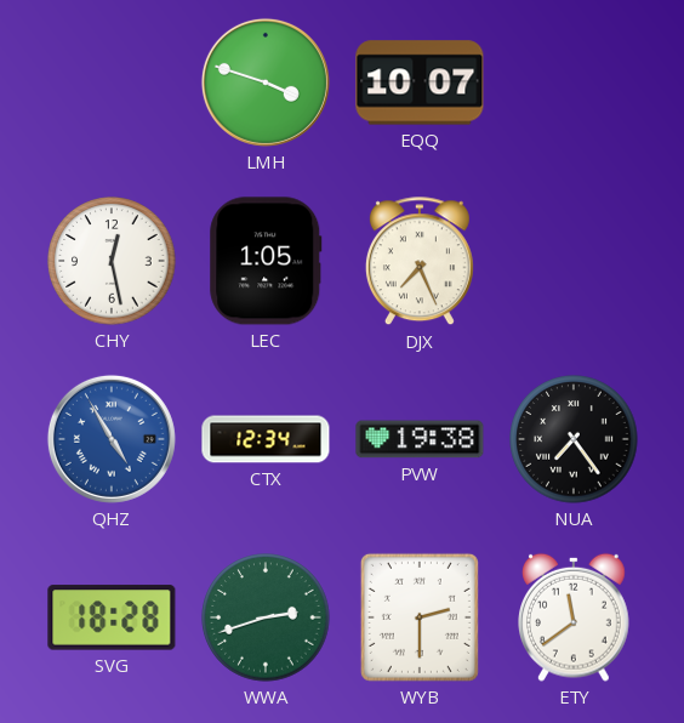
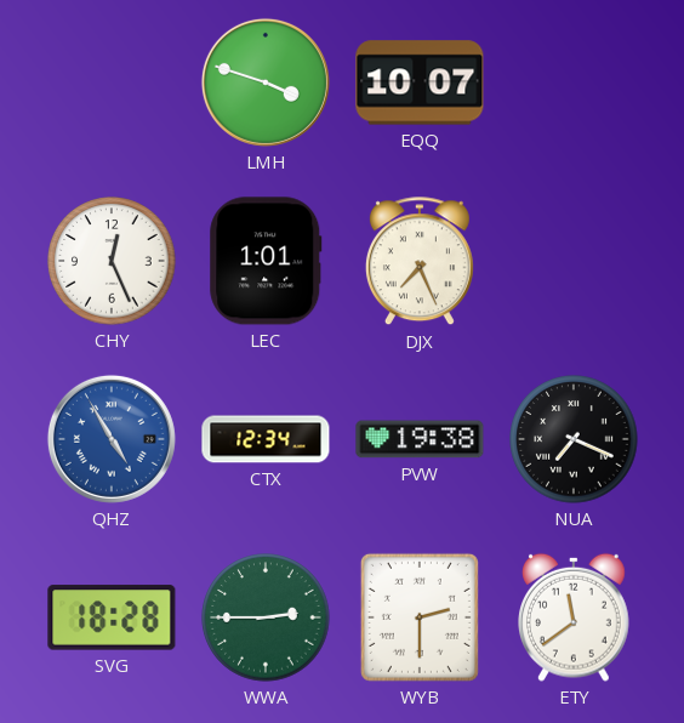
CHY: 12:28 -> 12:26 (112, 261)
LEC: 1:05 -> 1:01 (266, 261)
NUA: 7:24 -> 7:19 (574, 439)
WWA: 2:42 -> 2:45 (266, 617)
